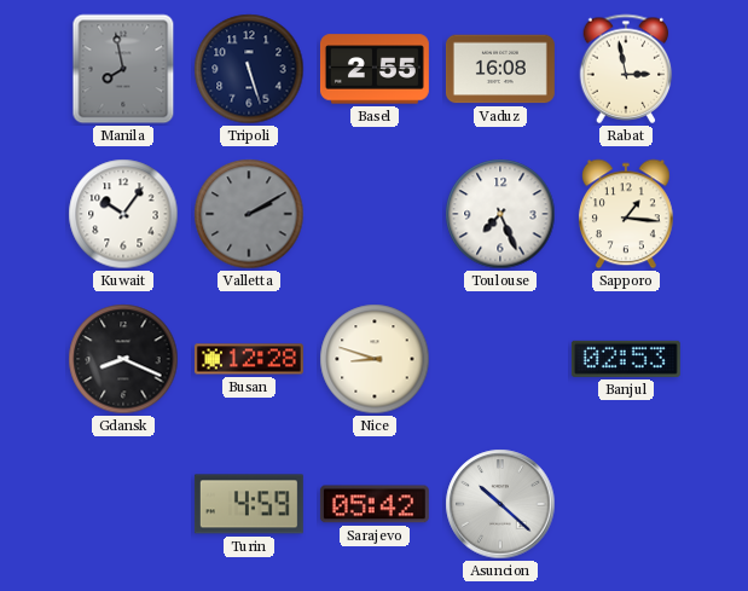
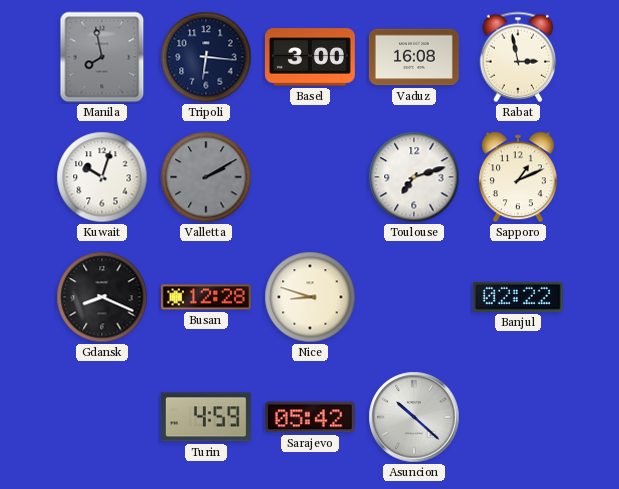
Tripoli: 5:27 -> 6:16 (206, 57)
Basel: 2:55 -> 3:00 (310, 57)
Kuwait: 10:06 -> 10:03 (102, 177)
Toulouse: 7:26 -> 7:12 (414, 177)
Sapporo: 1:16 -> 1:11 (518, 177)
Banjul: 02:53 -> 02:22 (518, 297)
